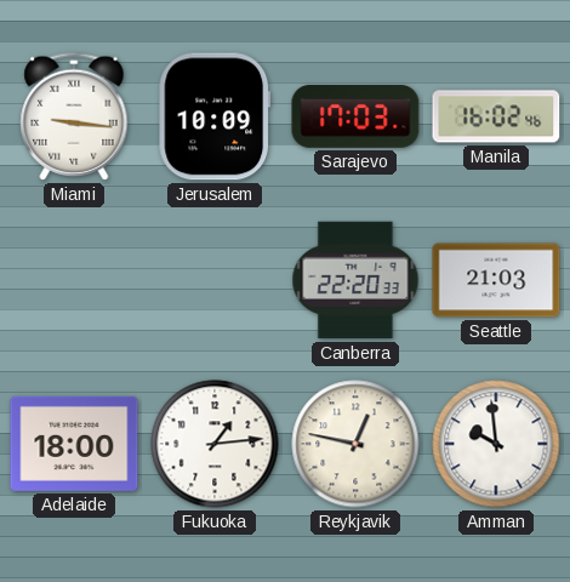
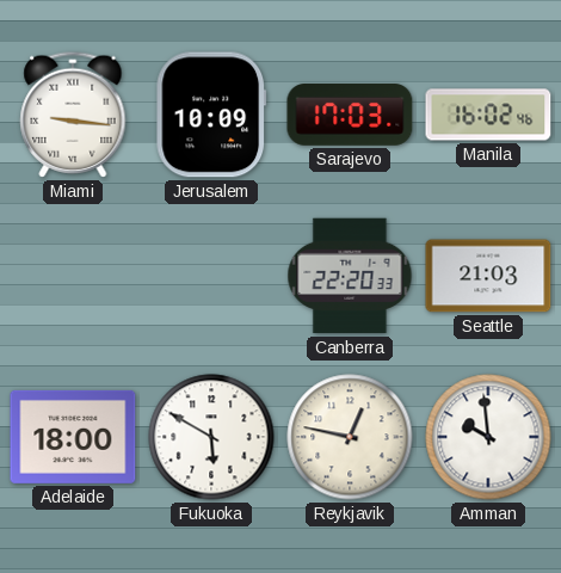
Fukuoka: 1:14 -> 5:50 (211, 437)
